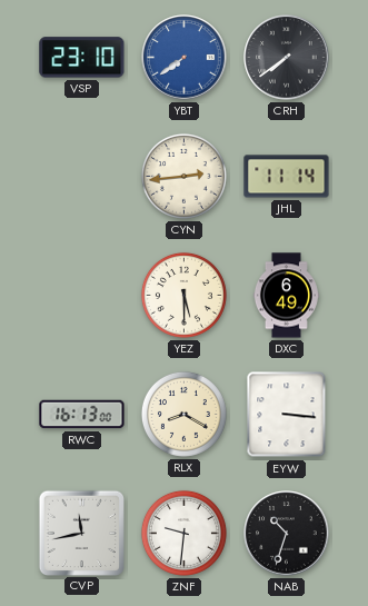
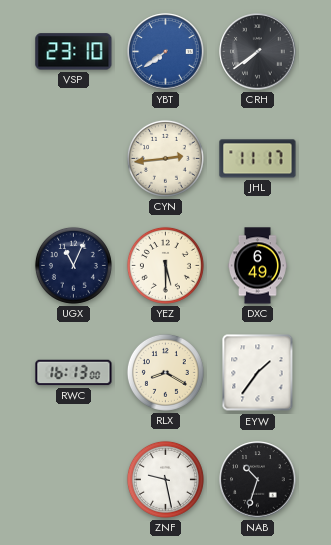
JHL: 11:14 -> 11:17 (258, 159)
UGX: none -> 11:04 (73, 265)
EYW: 3:16 -> 1:36 (258, 373)
CVP: 11:43 -> none (81, 533)
ZNF: 9:31 -> 9:28 (165, 479)
